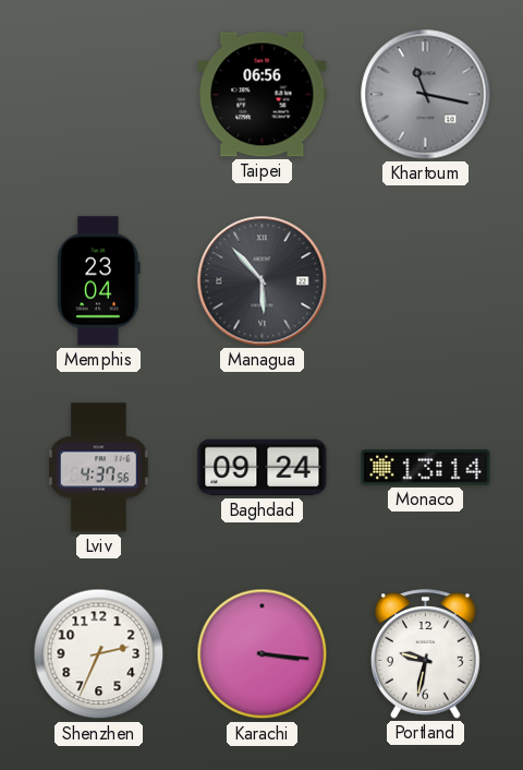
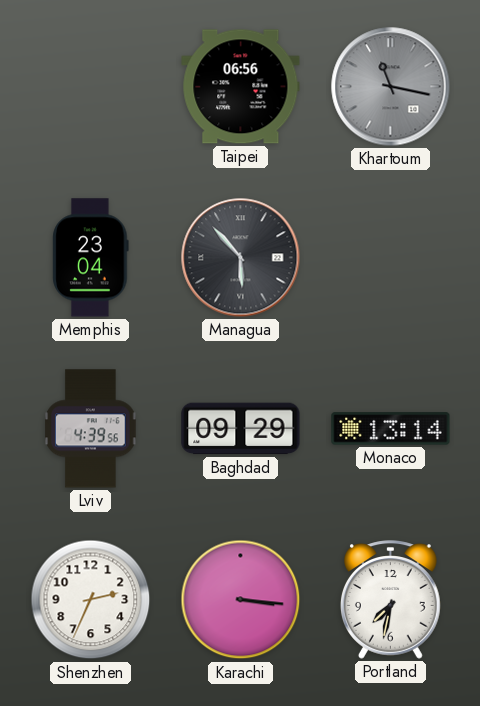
Lviv: 4:37 -> 4:39 (91, 429)
Baghdad: 09:24 -> 09:29 (241, 429)
Portland: 9:32 -> 7:32 (391, 600)
